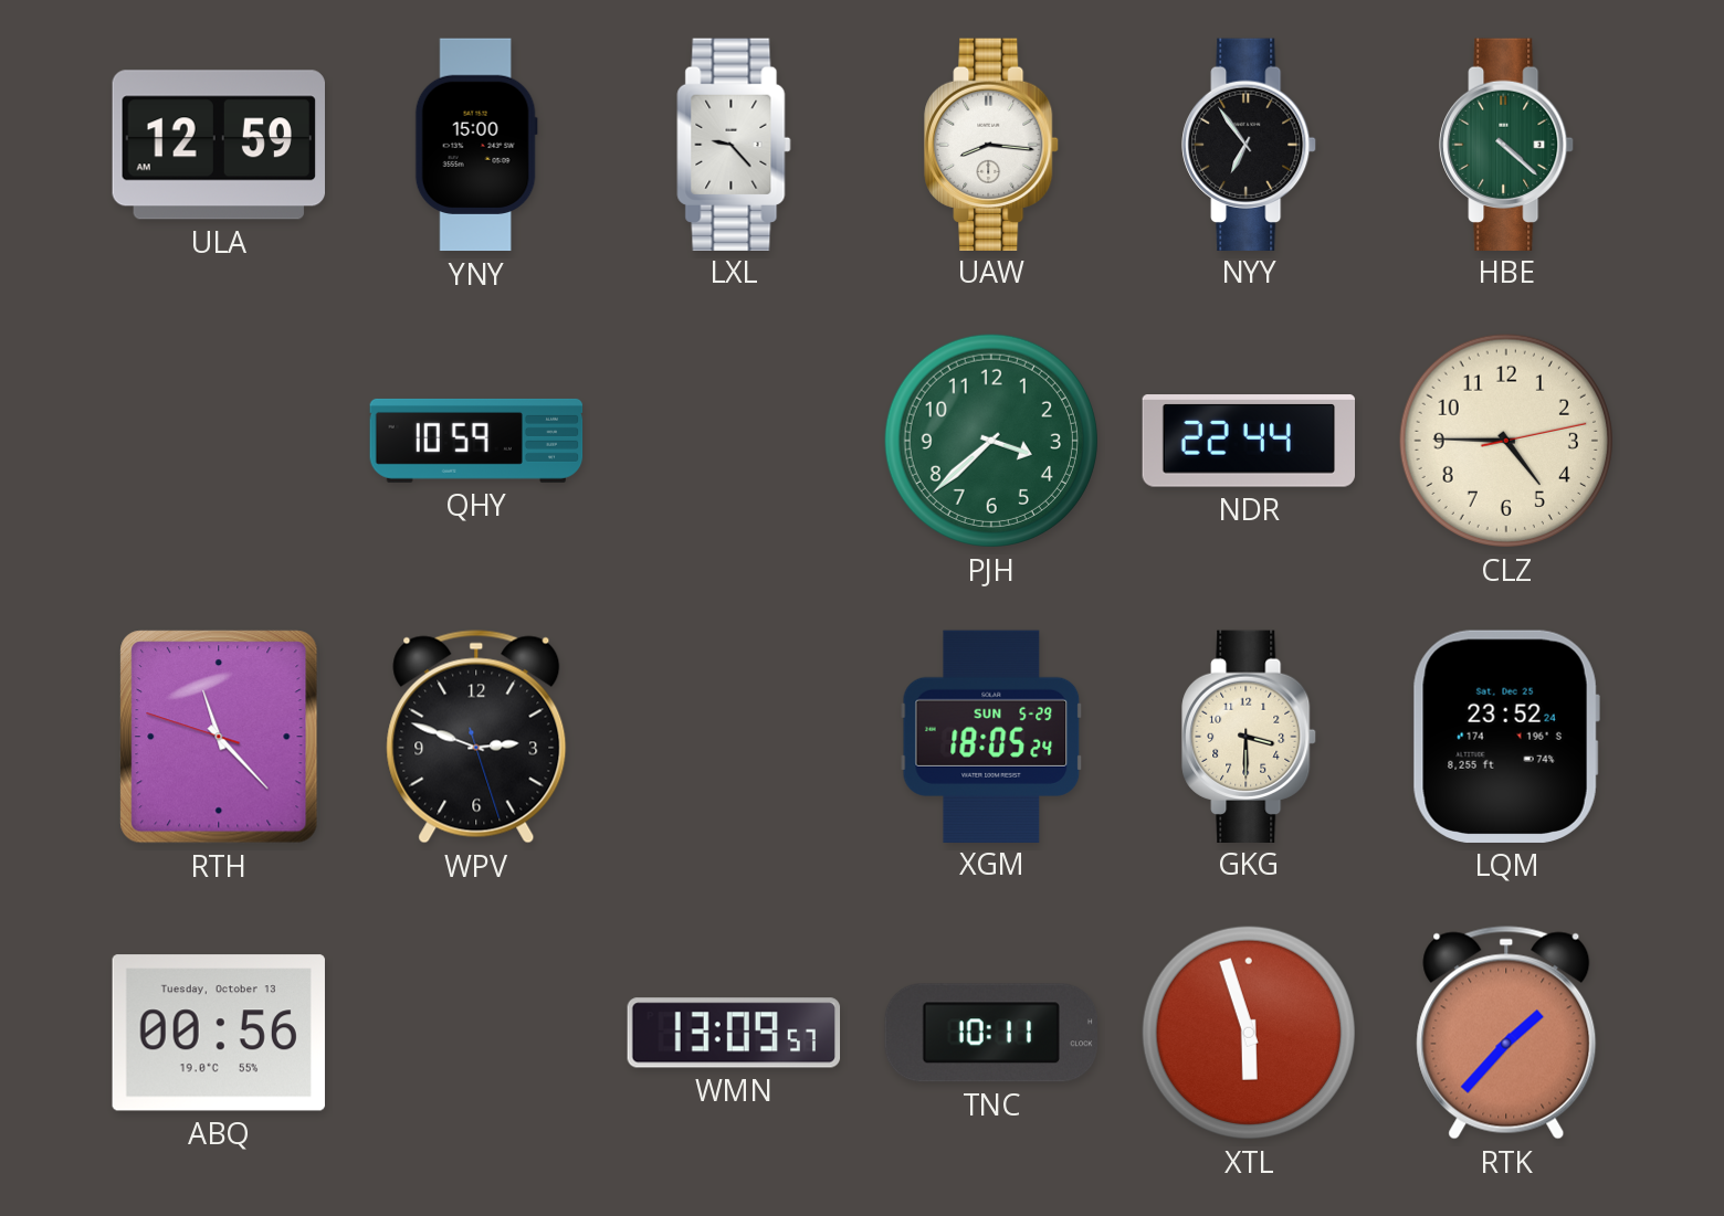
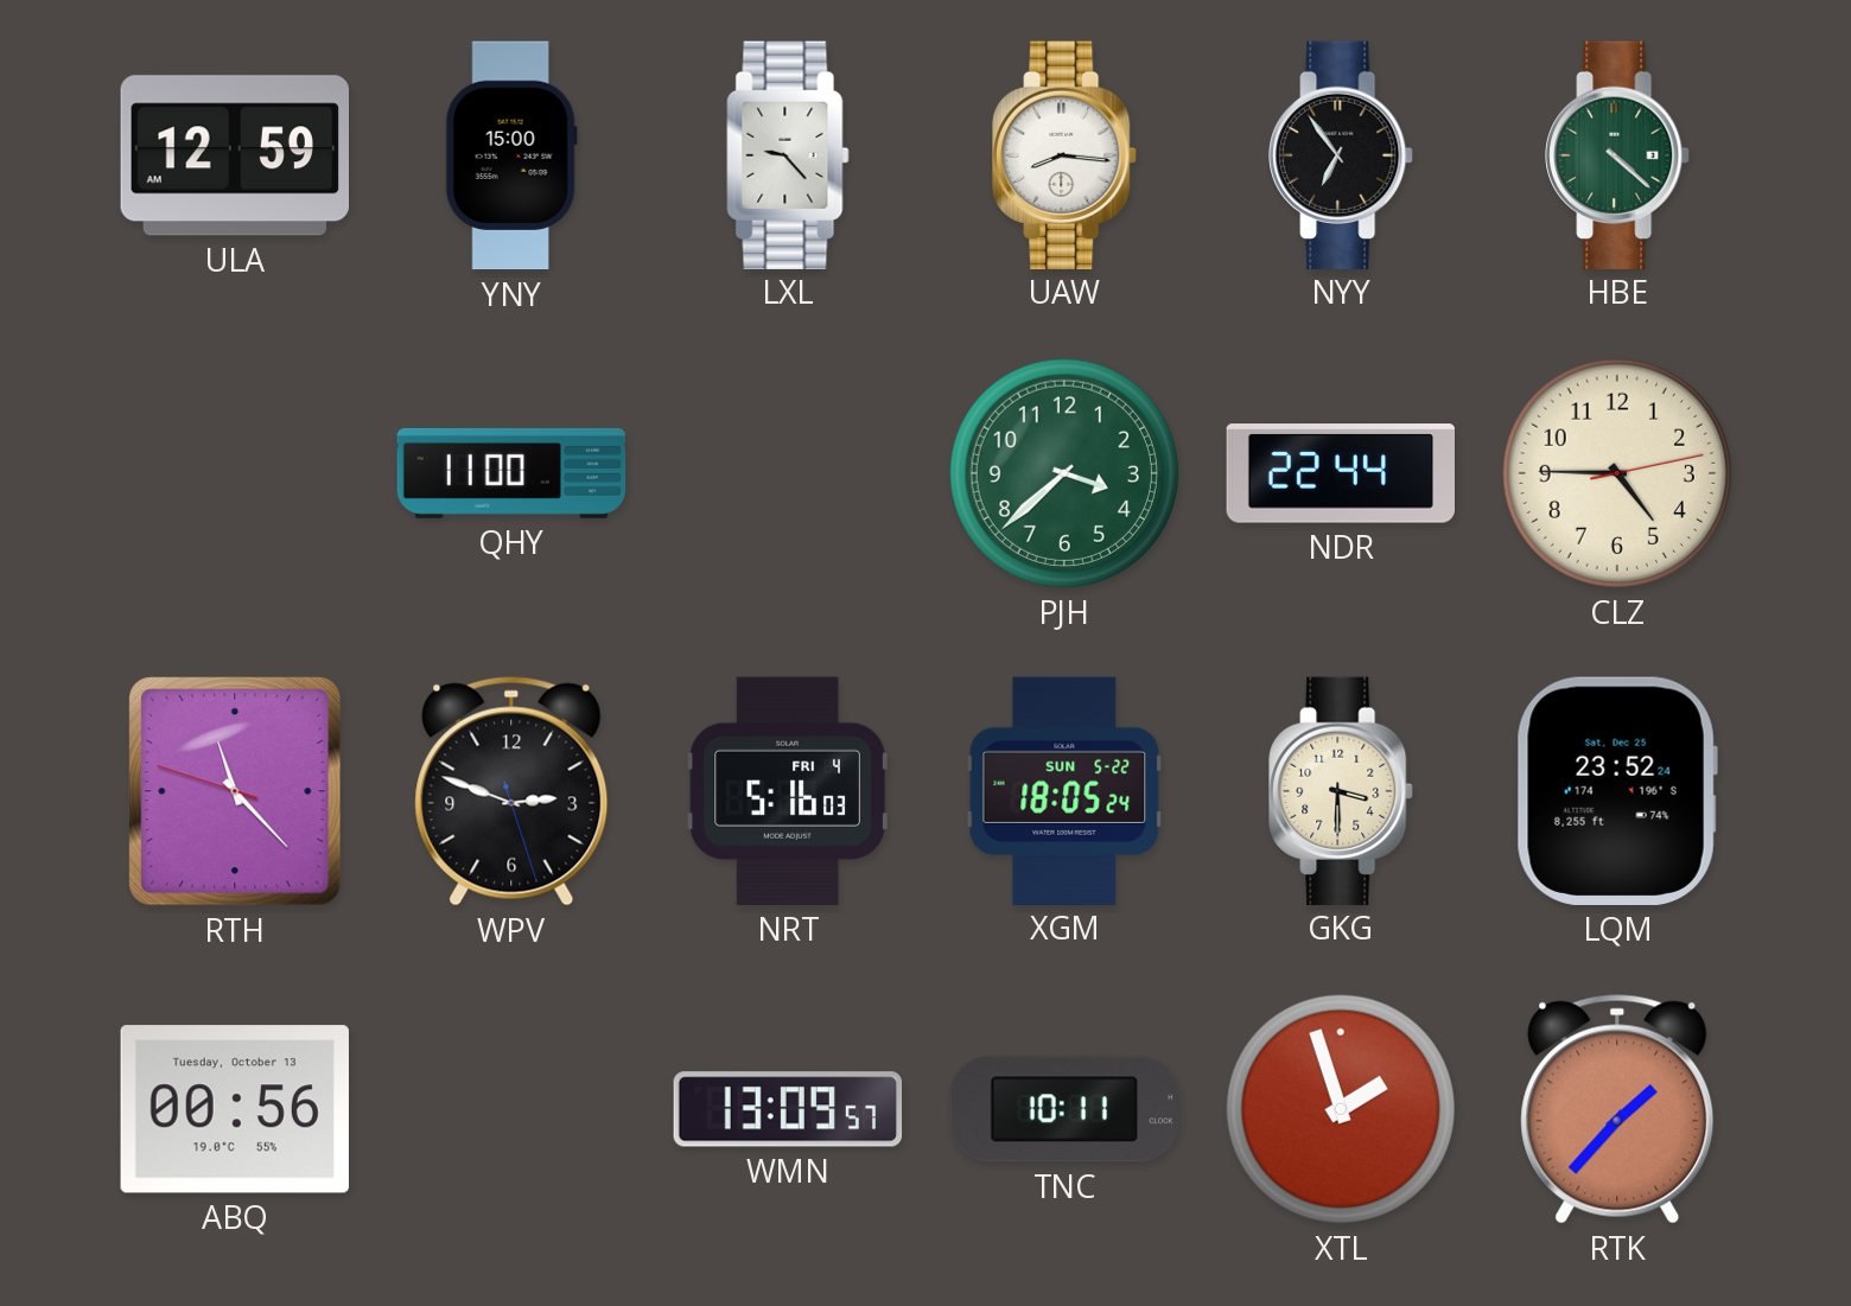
QHY: 10:59 -> 11:00 (511, 473)
NRT: none -> 5:16 (788, 791)
XGM date: SUN 5-29 -> SUN 5-22 (1064, 790)
XTL: 5:57 -> 1:57 (1341, 1109)
